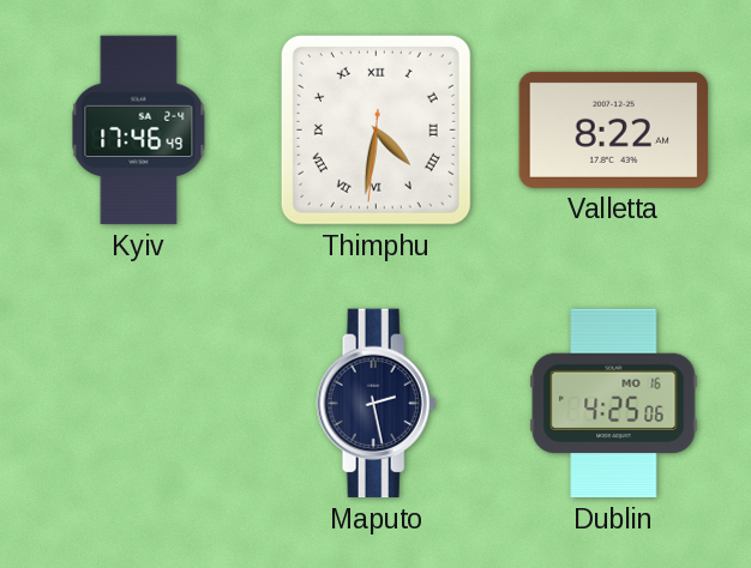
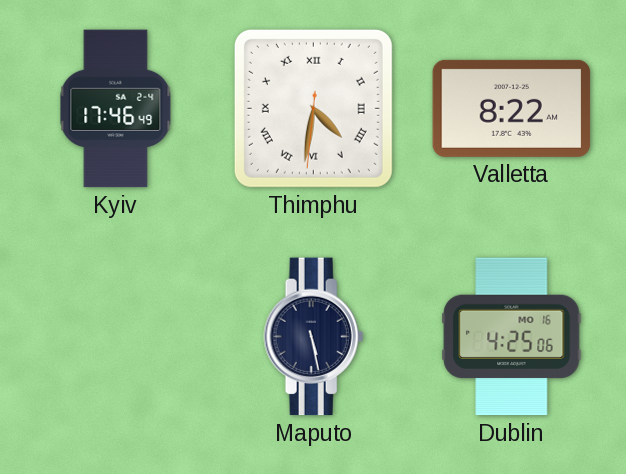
Maputo: 2:28 -> 5:28 (314, 337)
